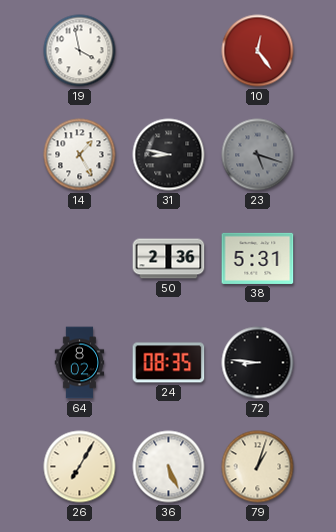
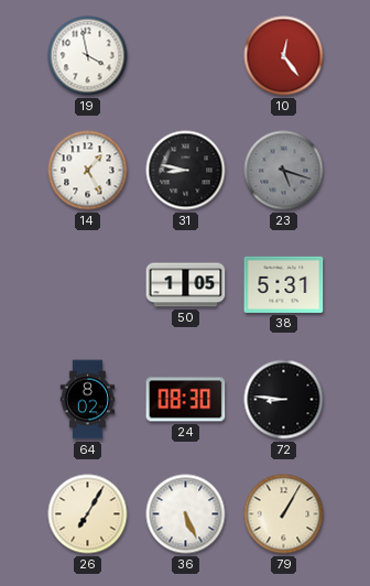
50: 2:36 -> 1:05 (186, 285)
24: 08:35 -> 08:30 (186, 400)
79: 1:03 -> 1:05 (284, 514)
